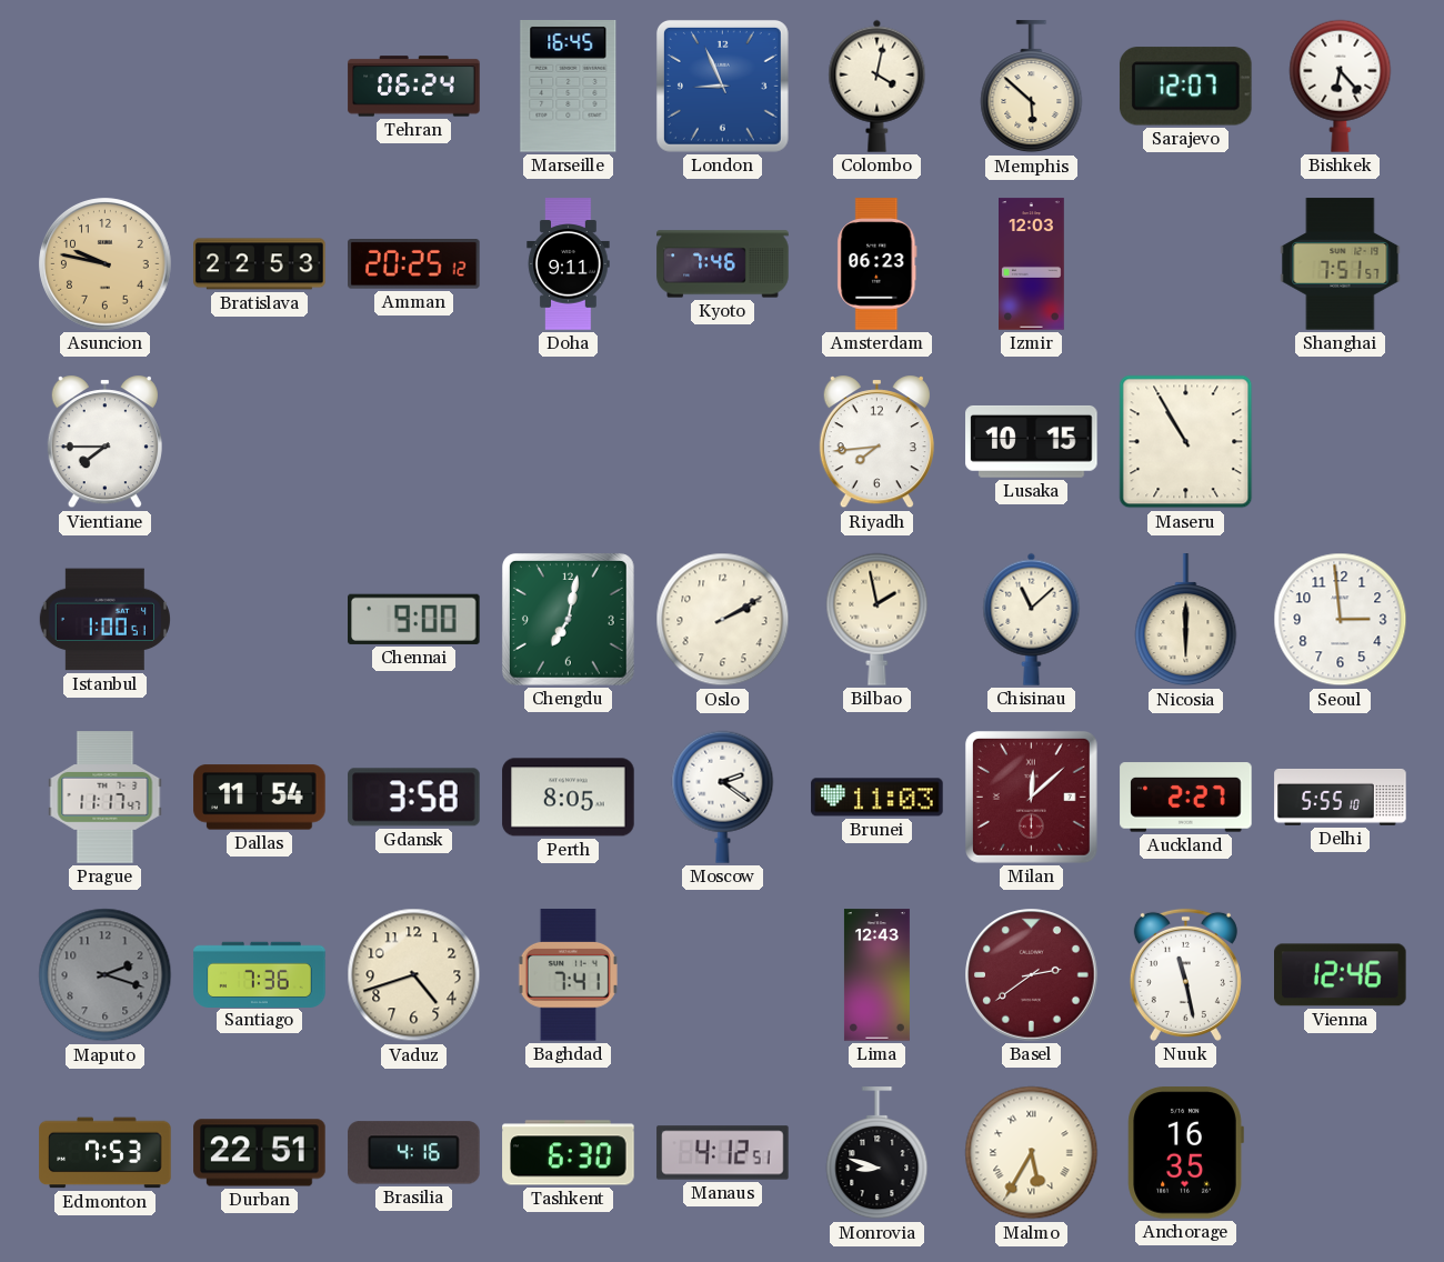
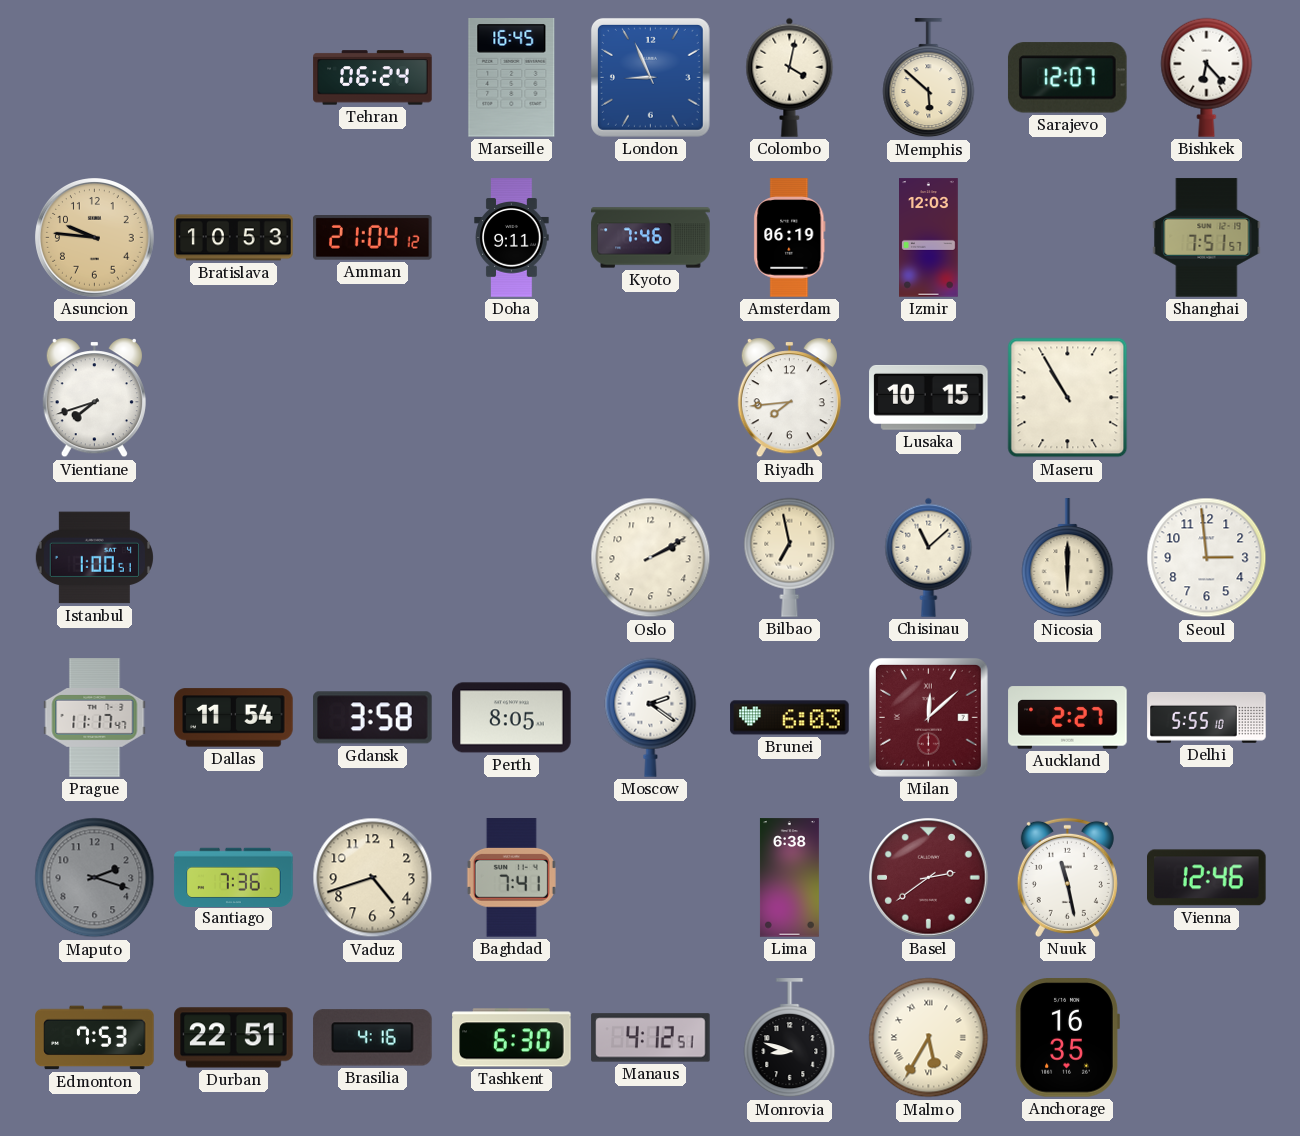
Asuncion: 9:47 -> 9:46 (95, 238)
Bratislava: 22:53 -> 10:53 (234, 238)
Amman: 20:25 -> 21:04 (373, 238)
Amsterdam: 06:23 -> 06:19 (790, 238)
Vientiane: 7:45 -> 7:42 (94, 398)
Chennai: 9:00 -> none (414, 619)
Chengdu: 7:02 -> none (568, 619)
Bilbao: 1:58 -> 6:58 (790, 557)
Brunei: 11:03 -> 6:03 (790, 718)
Lima: 12:43 -> 6:38 (789, 878)
